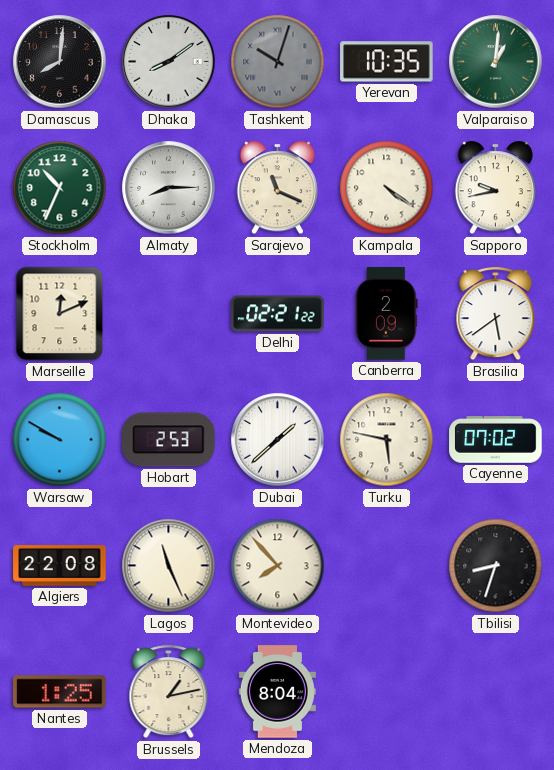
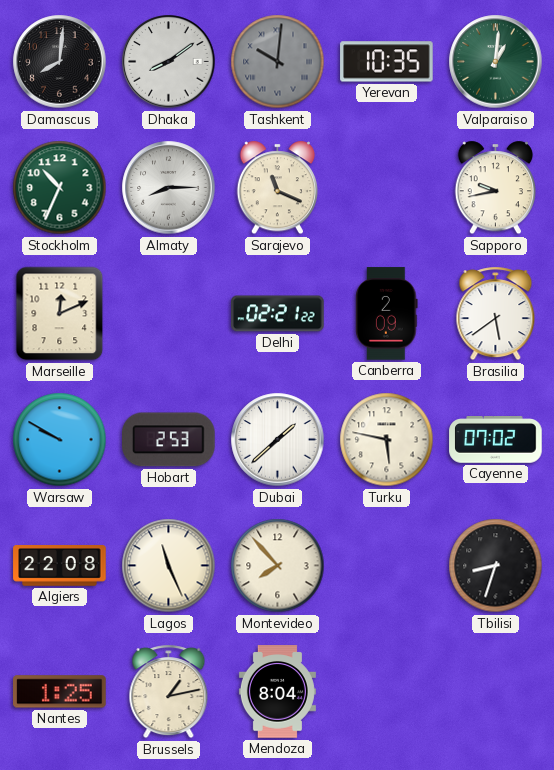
Tashkent: 10:03 -> 10:01 (278, 62)
Kampala: 4:21 -> none (387, 188)
